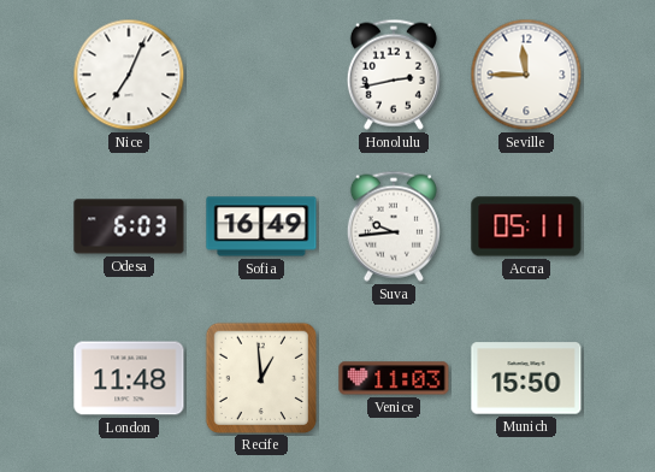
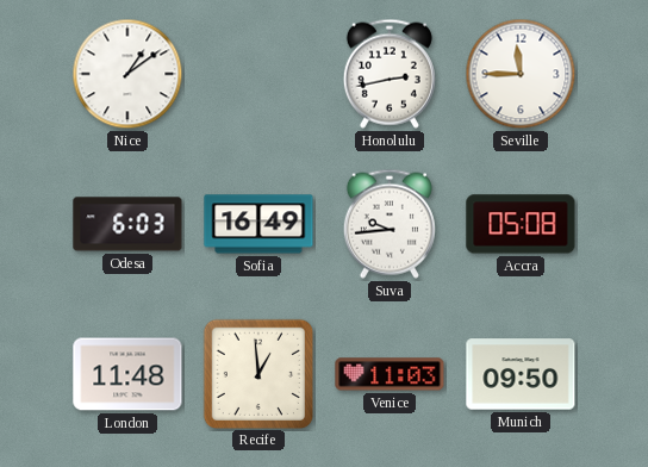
Nice: 7:04 -> 1:09 (127, 74)
Accra: 05:11 -> 05:08 (521, 224)
Munich: 15:50 -> 09:50 (521, 374)
